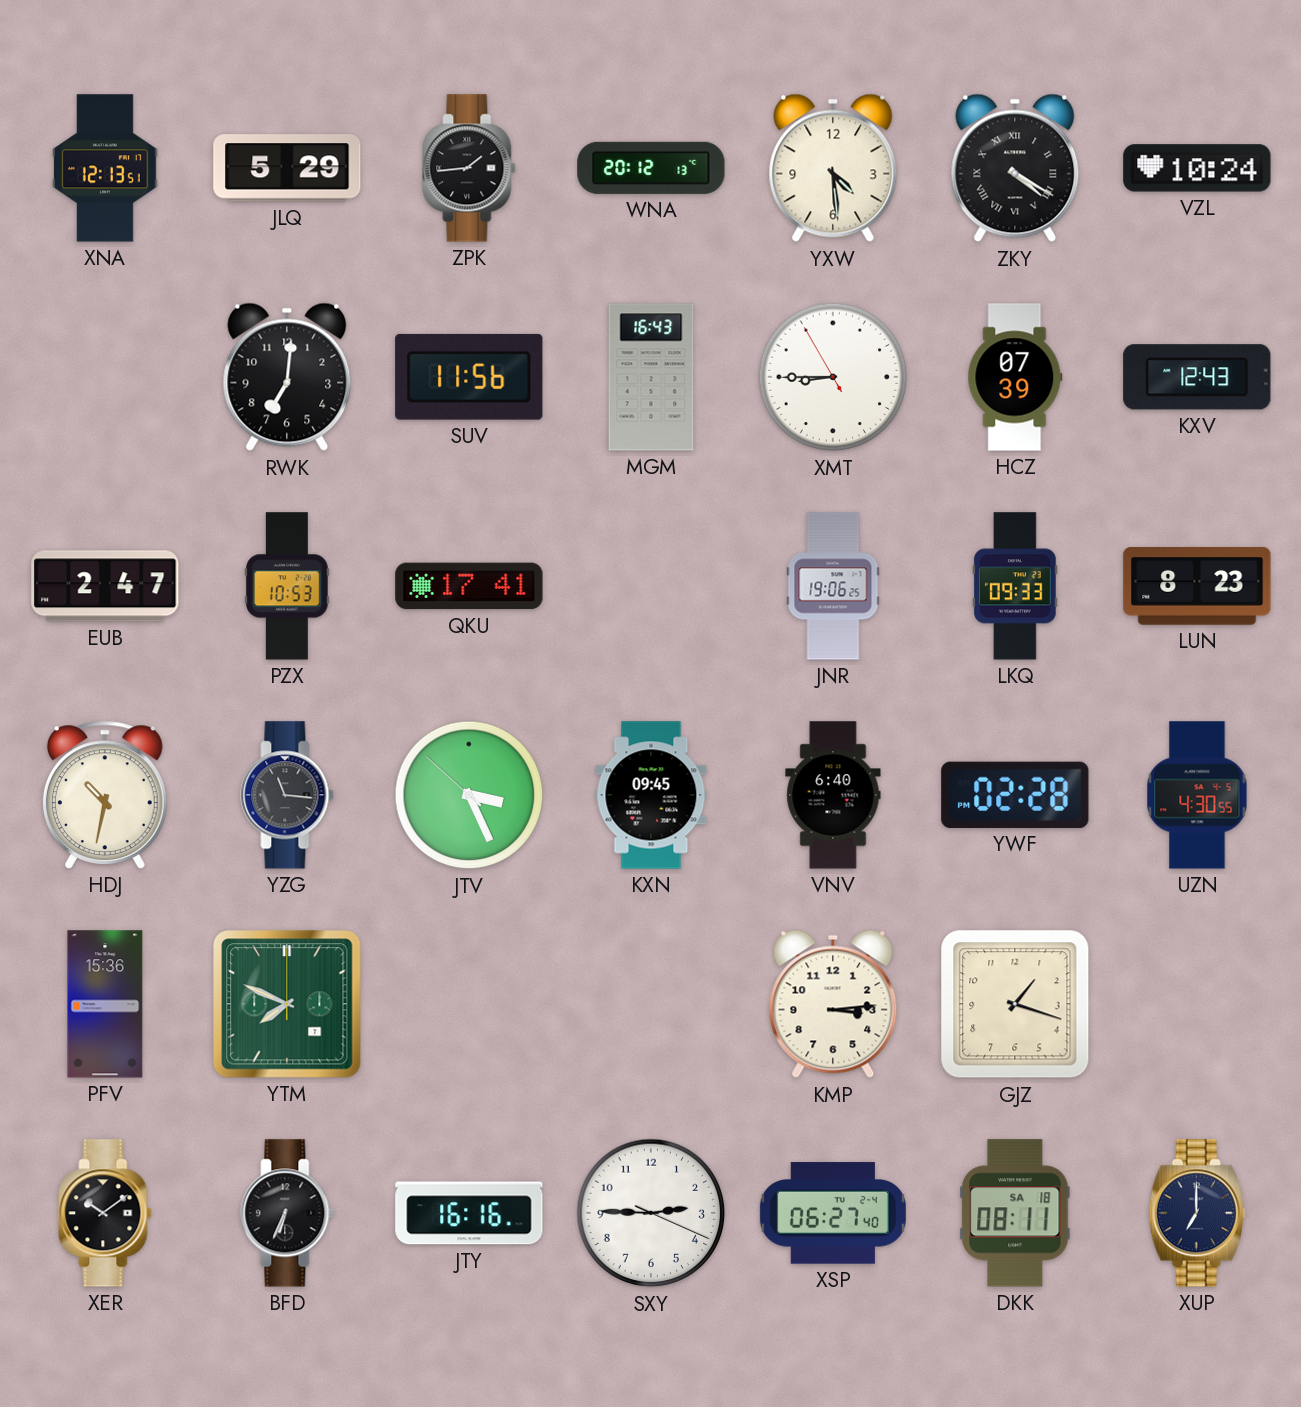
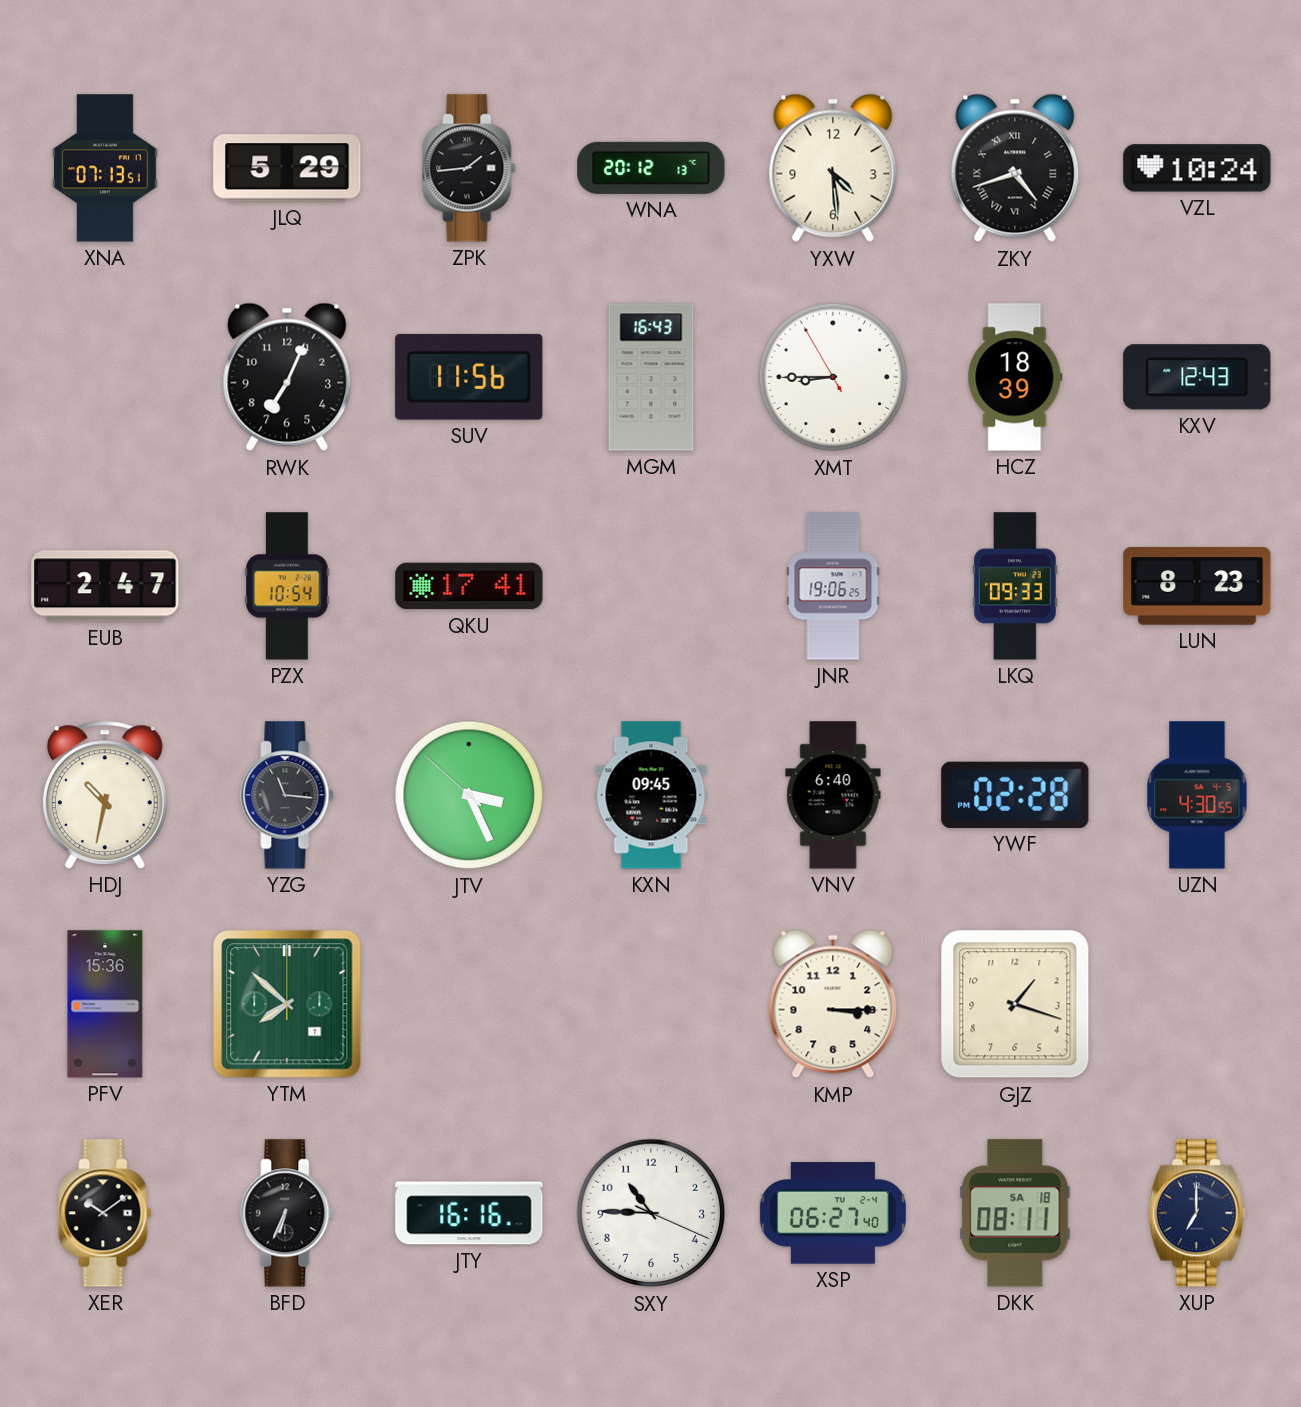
XNA: 12:13 -> 07:13 (106, 168)
ZKY: 4:20 -> 4:42 (1015, 168)
RWK: 7:01 -> 7:04 (287, 377)
HCZ: 07:39 -> 18:39 (1015, 377)
PZX: 10:53 -> 10:54 (287, 586)
YTM: 7:49 -> 7:52 (287, 1004)
KMP: 3:14 -> 3:15 (833, 1004)
SXY: 2:45 -> 10:45 (651, 1213)
